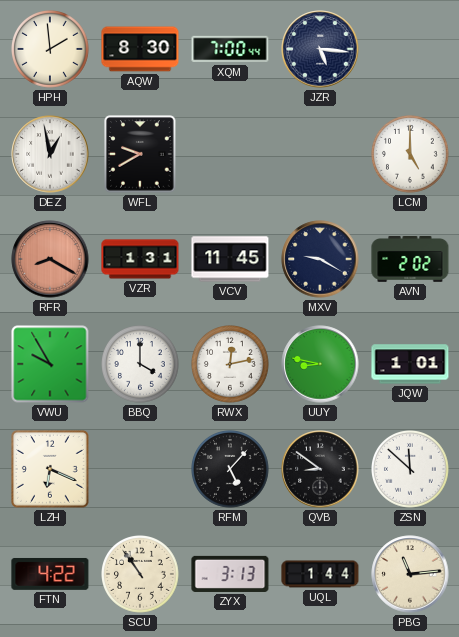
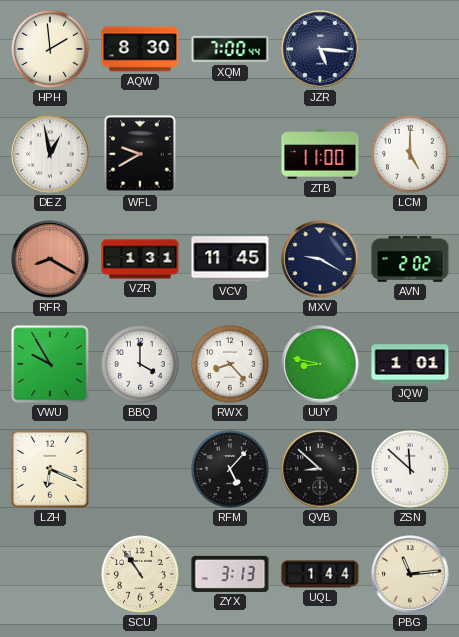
ZTB: none -> 11:00 (320, 154)
RWX: 12:13 -> 8:23 (231, 365)
QVB: 8:51 -> 8:52 (320, 469)
FTN: 4:22 -> none (50, 574)
